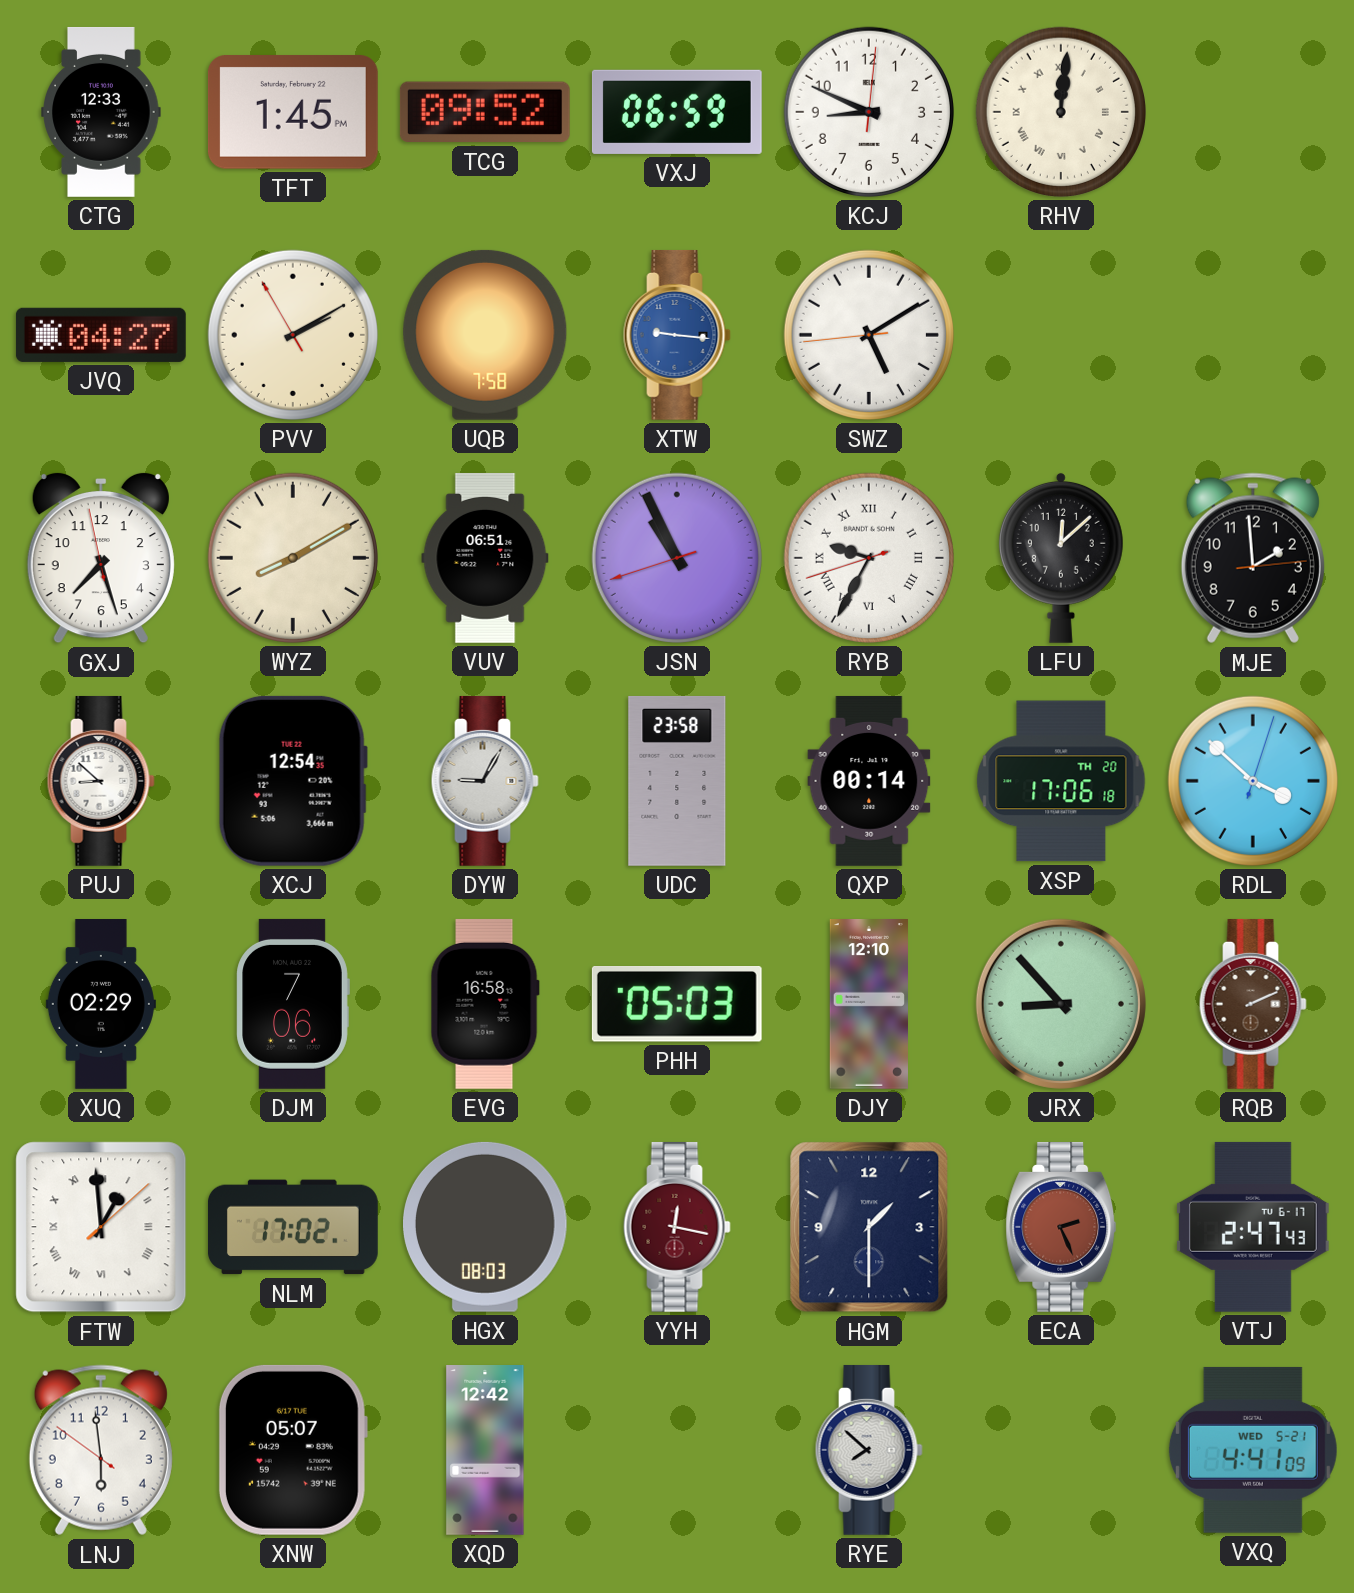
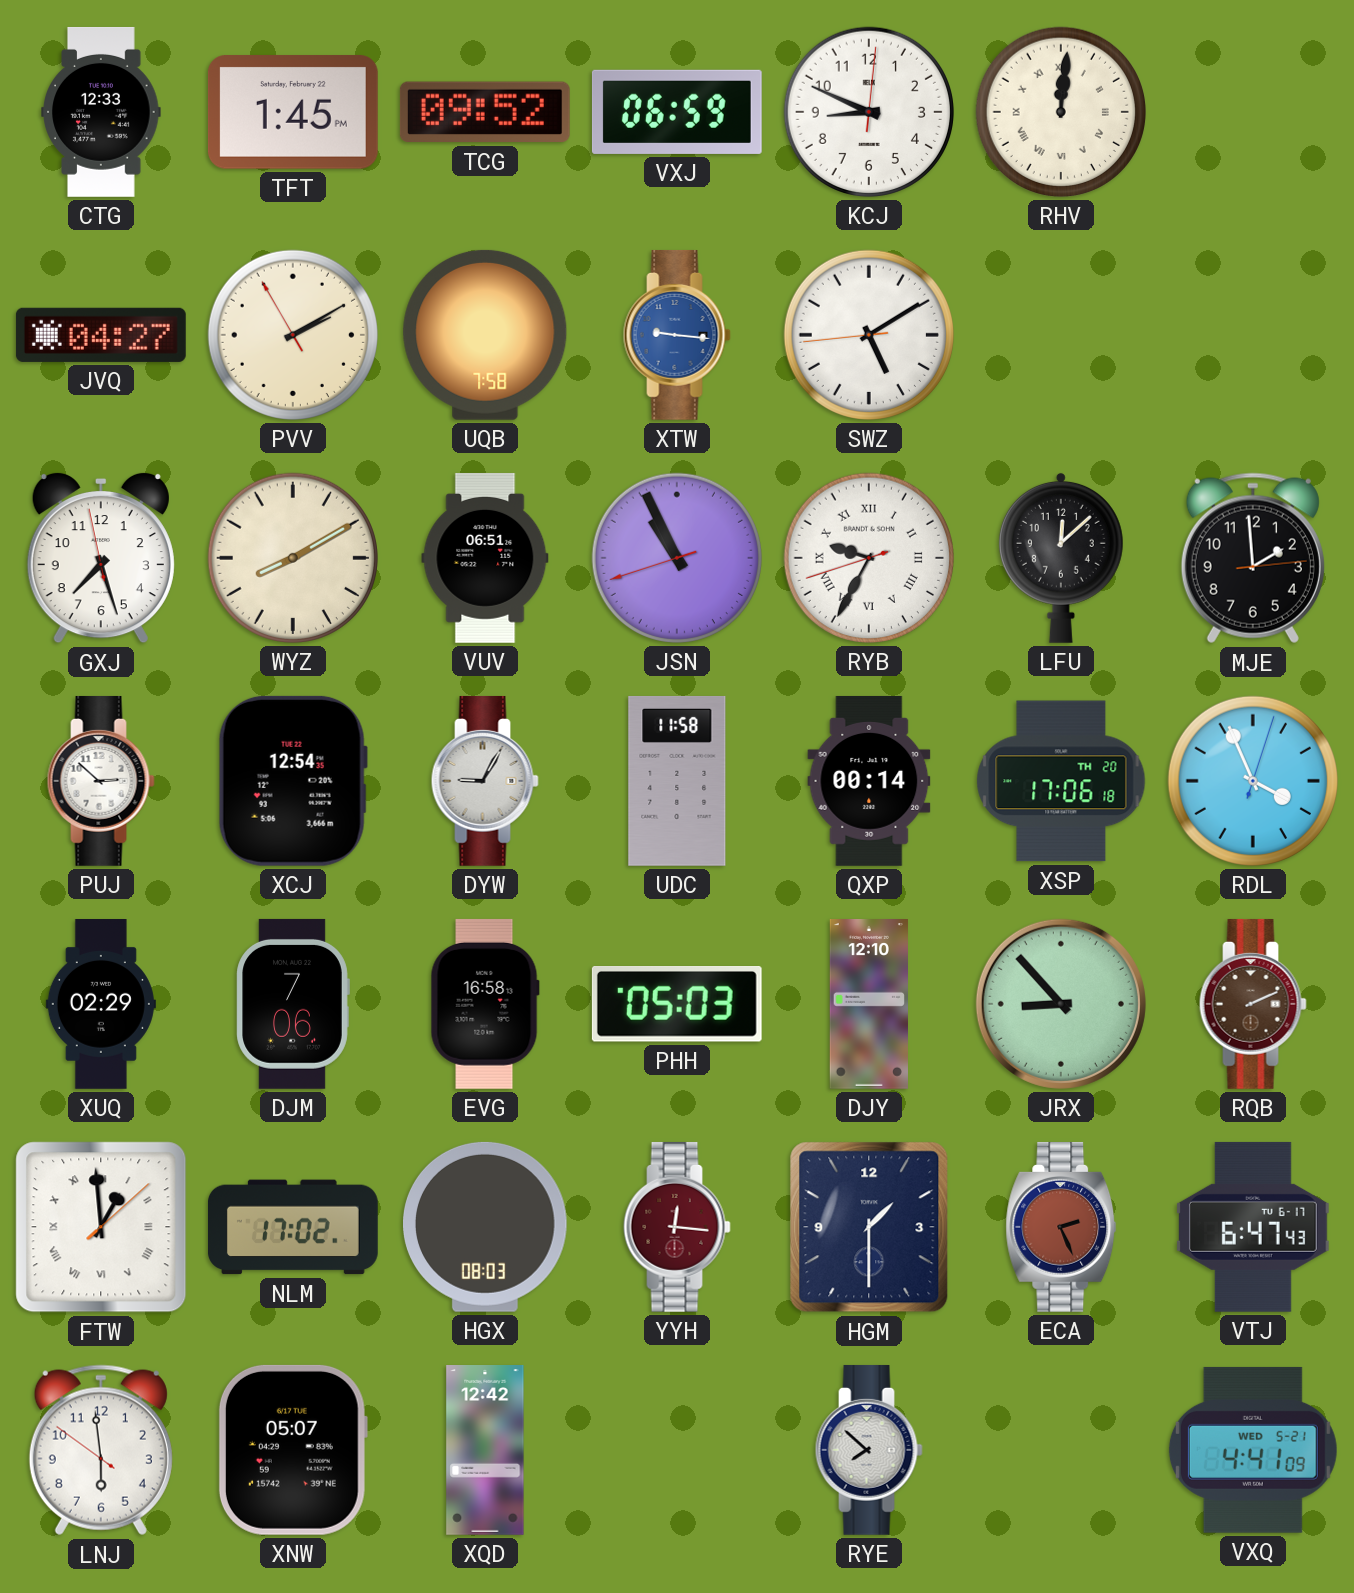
PUJ: 8:52 -> 2:52 (101, 781)
UDC: 23:58 -> 11:58 (677, 781)
RDL: 3:52 -> 3:56 (1253, 781)
YYH: 12:17 -> 12:16 (677, 1227)
VTJ: 2:47 -> 6:47 (1253, 1227)
